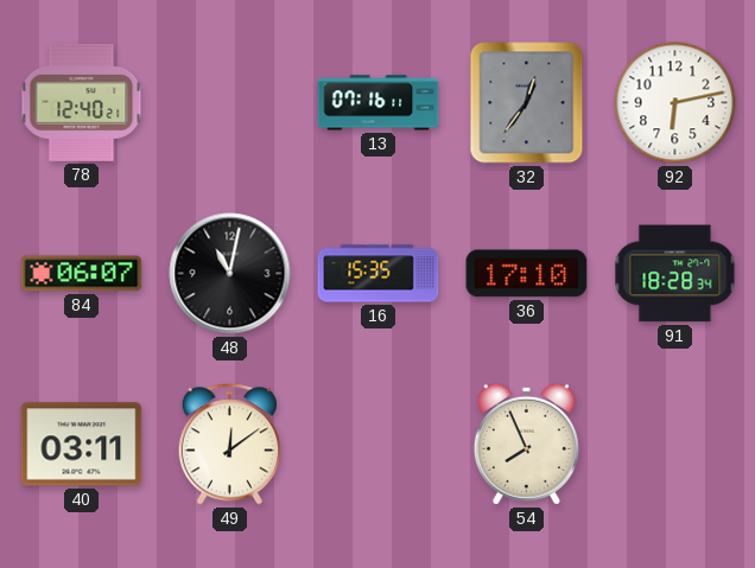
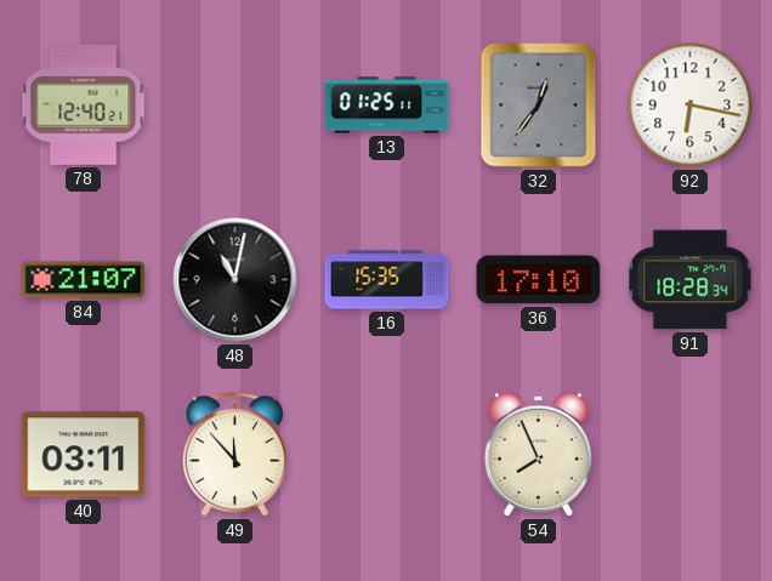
13: 07:16 -> 01:25 (387, 106)
92: 6:13 -> 6:17 (691, 106)
84: 06:07 -> 21:07 (84, 280)
49: 12:09 -> 11:53 (234, 455)
